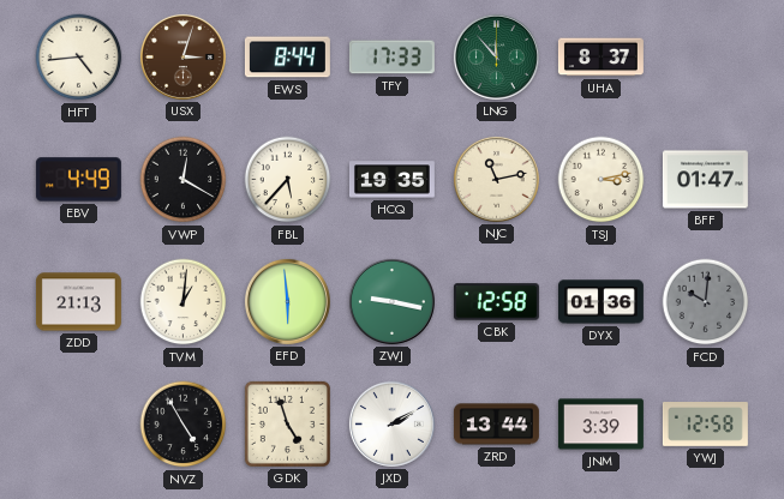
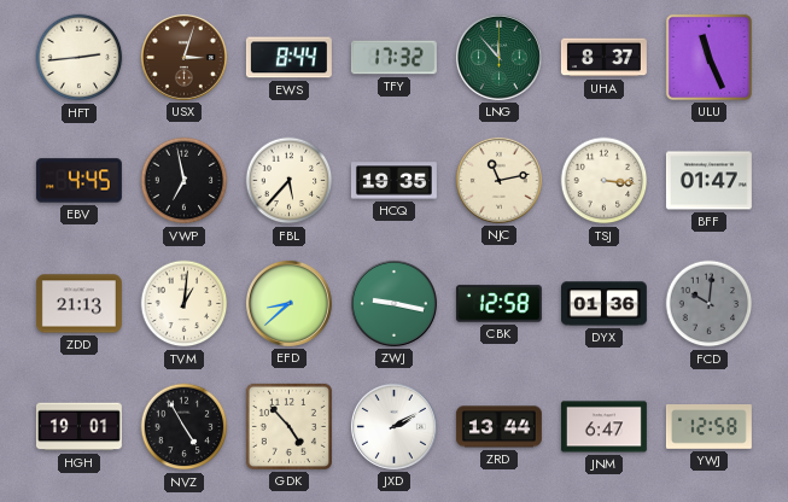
HFT: 4:44 -> 2:44 (80, 58)
TFY: 17:33 -> 17:32 (393, 58)
ULU: none -> 11:26 (708, 57)
EBV: 4:49 -> 4:45 (78, 181)
VWP: 12:20 -> 6:58 (185, 181)
TSJ: 3:13 -> 3:16 (605, 181)
EFD: 5:59 -> 8:38 (288, 303)
HGH: none -> 19:01 (78, 427)
GDK: 4:57 -> 4:53 (288, 426)
JNM: 3:39 -> 6:47 (603, 427)
